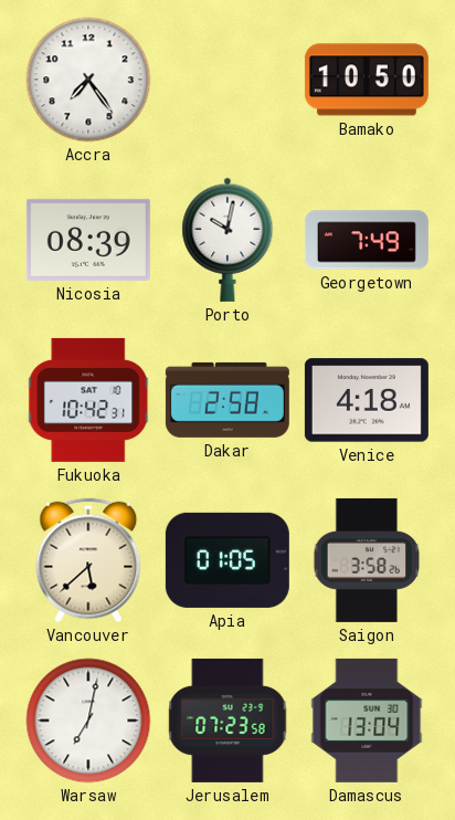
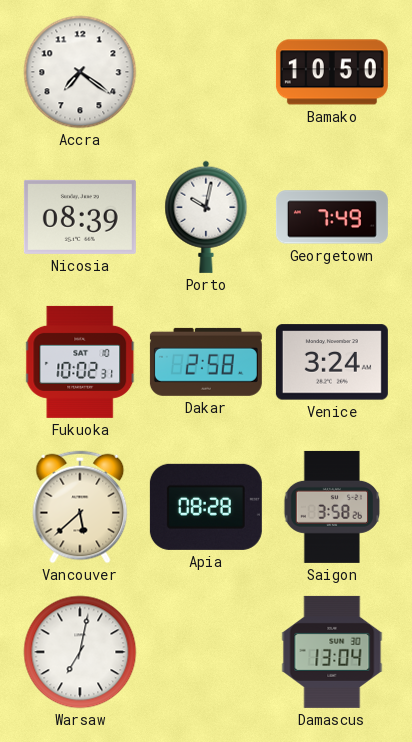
Accra: 7:24 -> 7:21 (80, 72)
Fukuoka: 10:42 -> 10:02 (81, 362)
Venice: 4:18 -> 3:24 (332, 362)
Apia: 01:05 -> 08:28 (206, 507)
Jerusalem: 07:23 -> none (227, 721)
